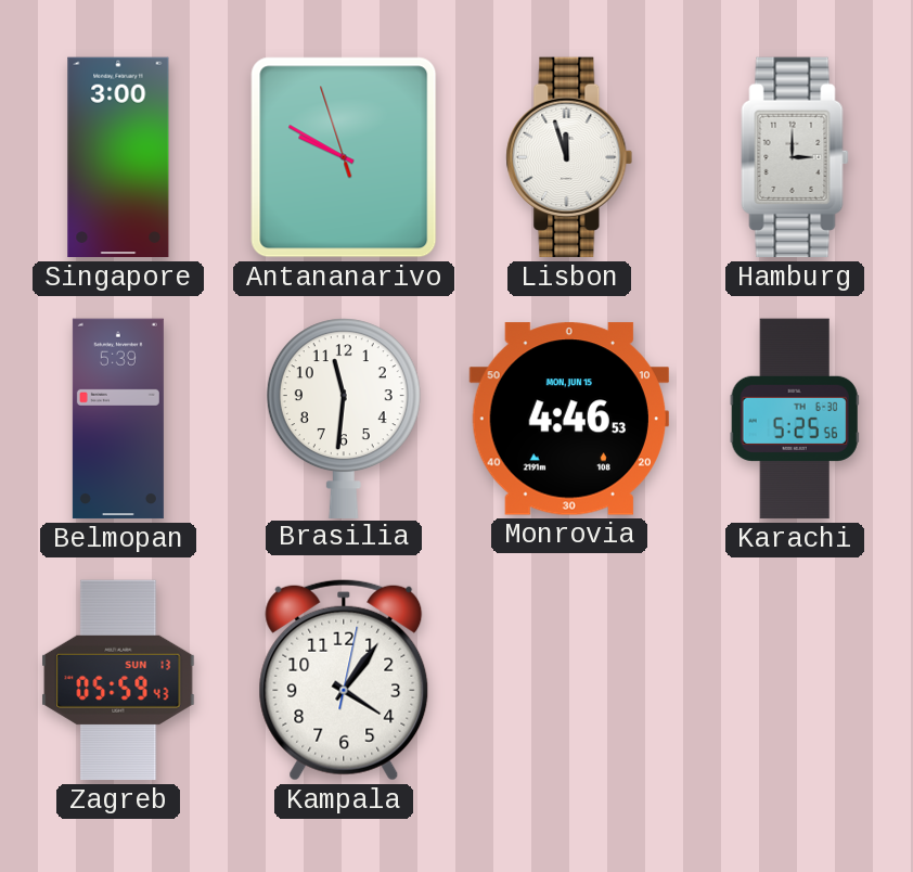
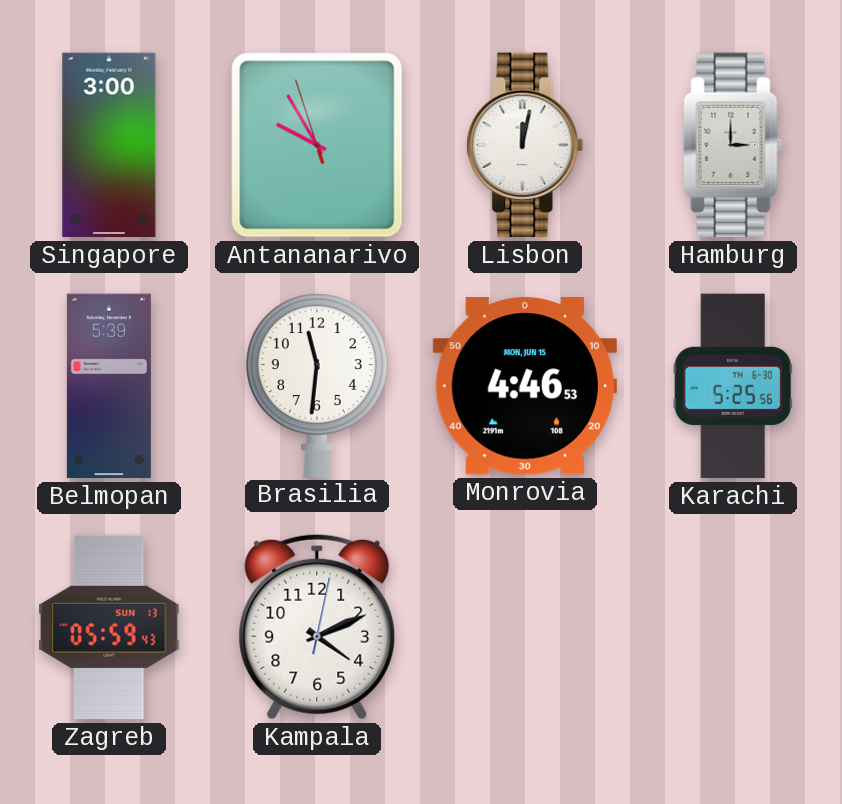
Antananarivo: 9:49 -> 9:54 (317, 145)
Lisbon: 11:57 -> 12:02 (525, 145)
Kampala: 4:06 -> 4:11 (317, 627)
